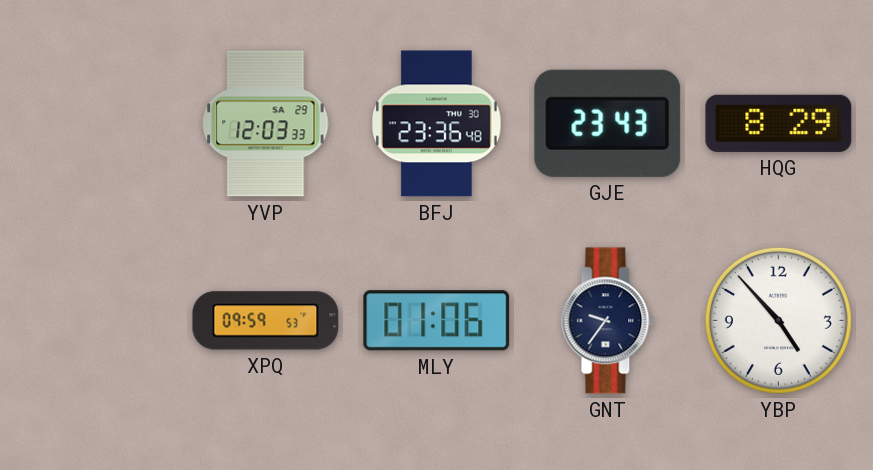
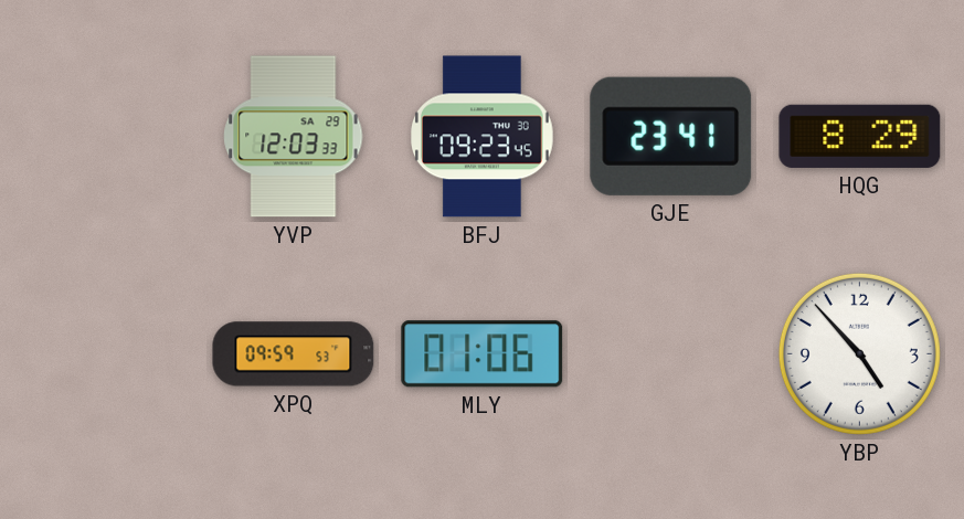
BFJ: 23:36 -> 09:23 (483, 137)
GJE: 23:43 -> 23:41 (671, 136)
GNT: 9:36 -> none (608, 321)
